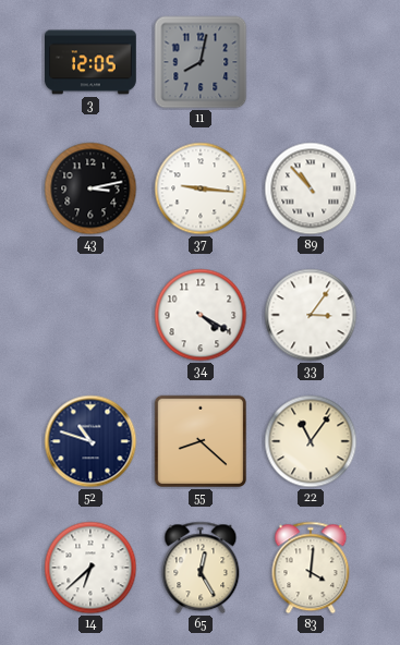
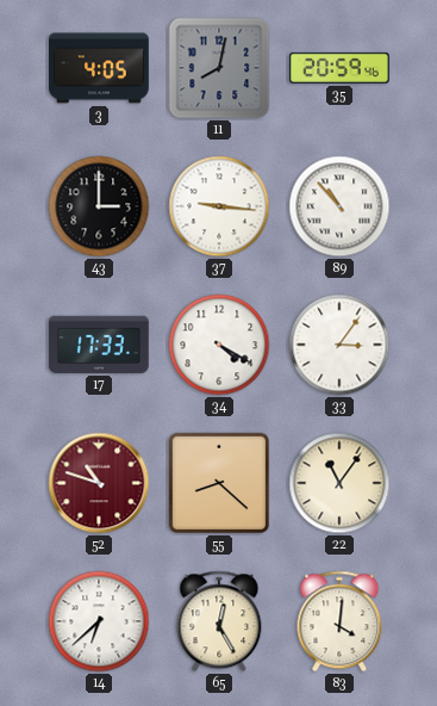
3: 12:05 -> 4:05 (100, 68)
35: none -> 20:59 (341, 68)
43: 3:13 -> 3:00 (99, 206)
17: none -> 17:33 (99, 345)
52 dial: navy -> burgundy (99, 483)
